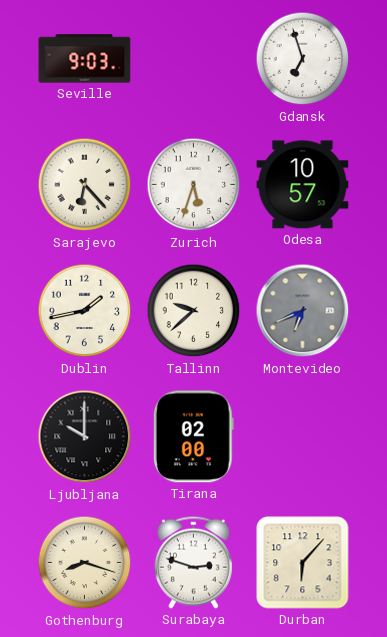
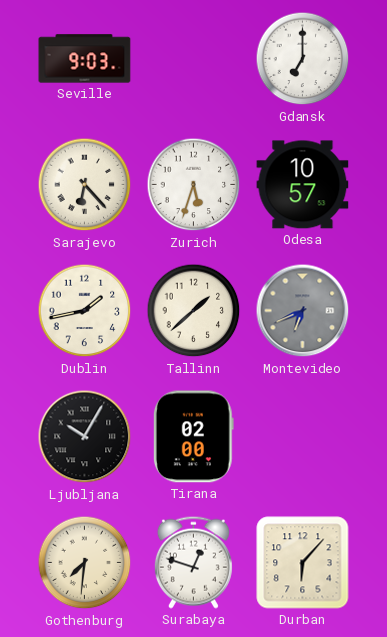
Gdansk: 6:57 -> 7:00 (303, 59)
Tallinn: 9:38 -> 1:38 (194, 311)
Ljubljana: 10:00 -> 10:05 (85, 437)
Gothenburg: 8:18 -> 7:31 (85, 563)
Surabaya: 2:48 -> 12:48 (193, 562)
